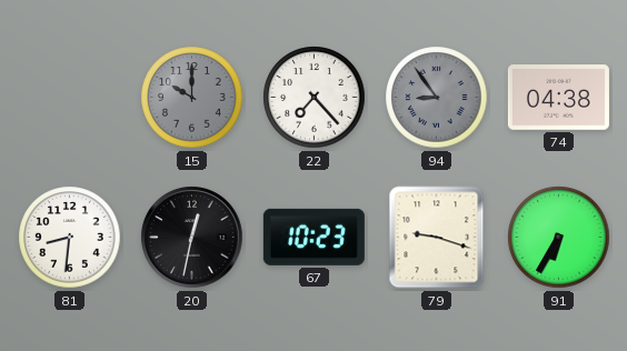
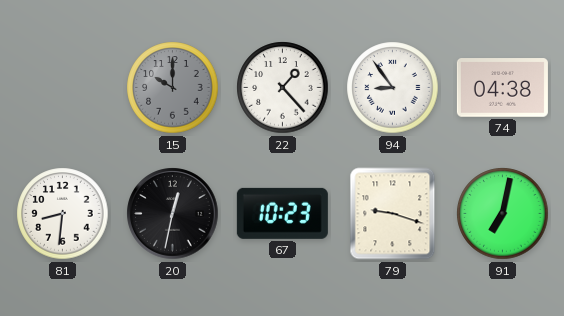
22: 7:23 -> 1:23 (283, 88)
94 dial: grey -> white (393, 88)
91: 6:35 -> 7:02 (503, 214)
